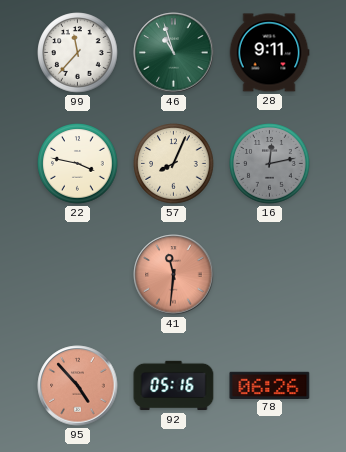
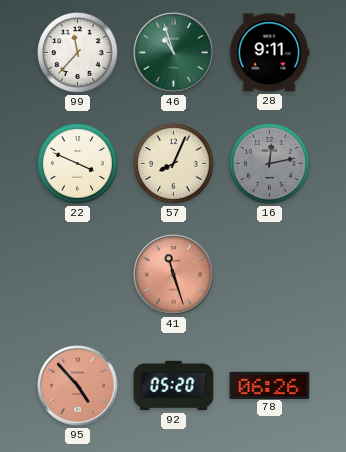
22: 3:47 -> 3:49 (78, 164)
41: 11:31 -> 11:27 (174, 275)
92: 05:16 -> 05:20 (174, 386)
